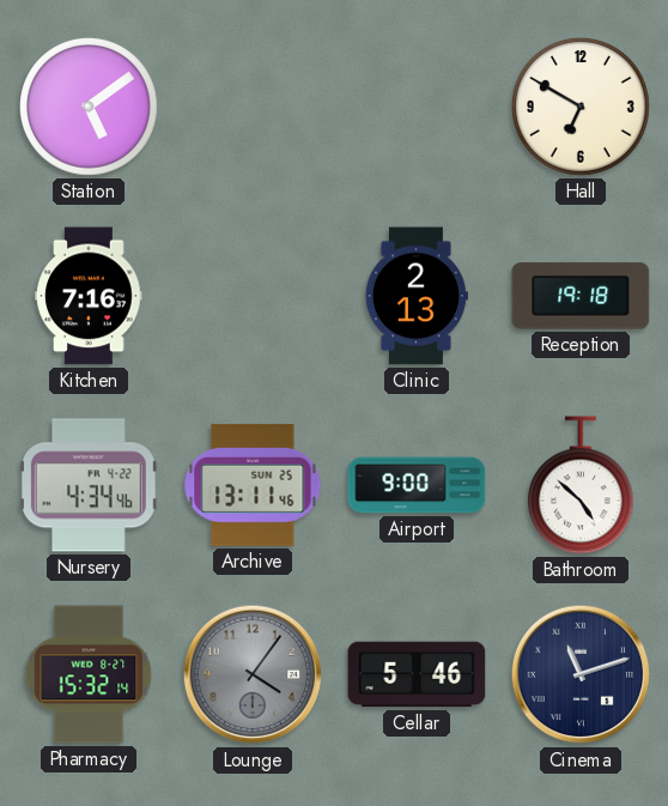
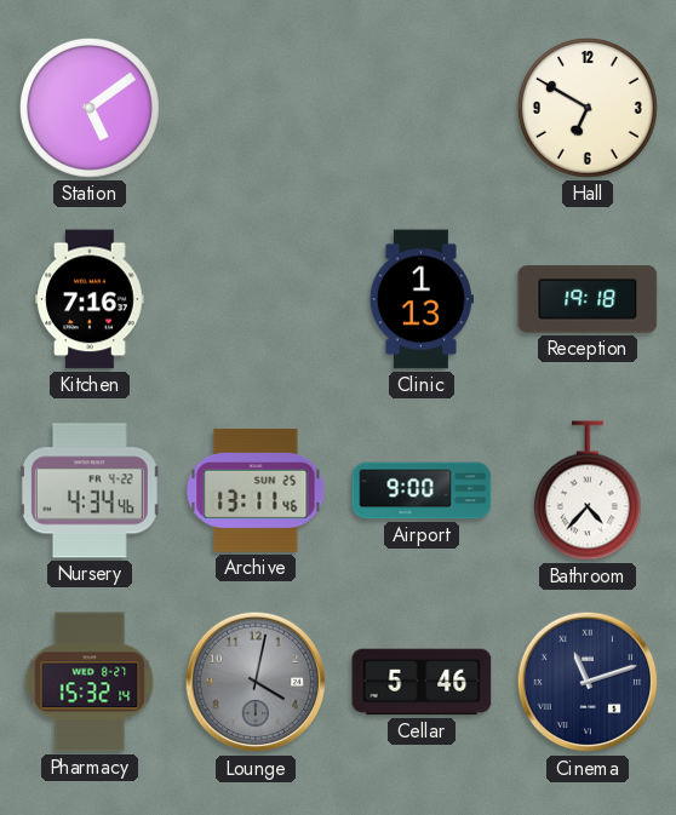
Clinic: 2:13 -> 1:13 (422, 299)
Bathroom: 4:52 -> 4:37 (588, 490)
Lounge: 4:06 -> 4:02 (256, 682)
